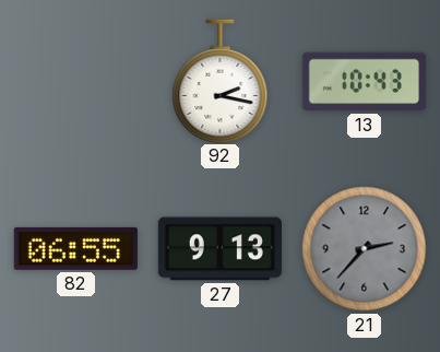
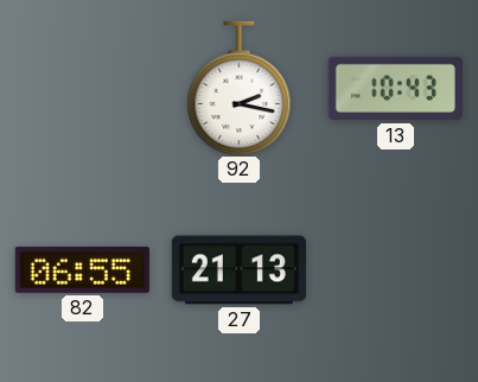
27: 9:13 -> 21:13 (238, 270)
21: 2:37 -> none (365, 249)
